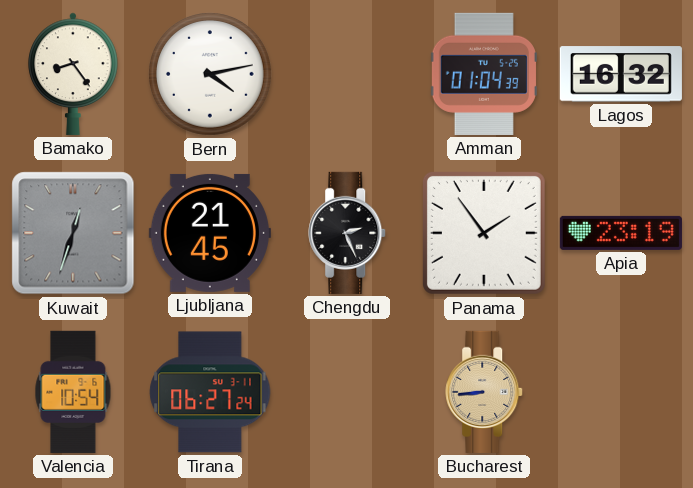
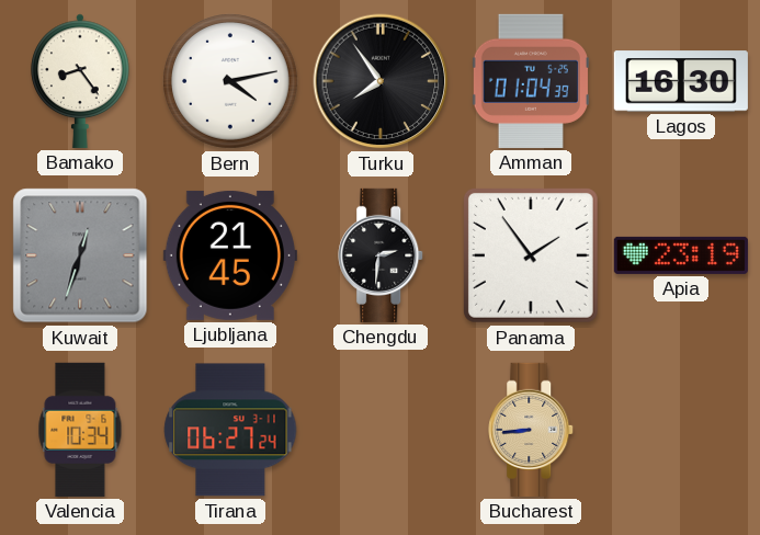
Turku: none -> 7:54 (381, 81)
Lagos: 16:32 -> 16:30 (681, 81)
Chengdu: 2:26 -> 2:31 (382, 255)
Valencia: 10:54 -> 10:34 (80, 430)
